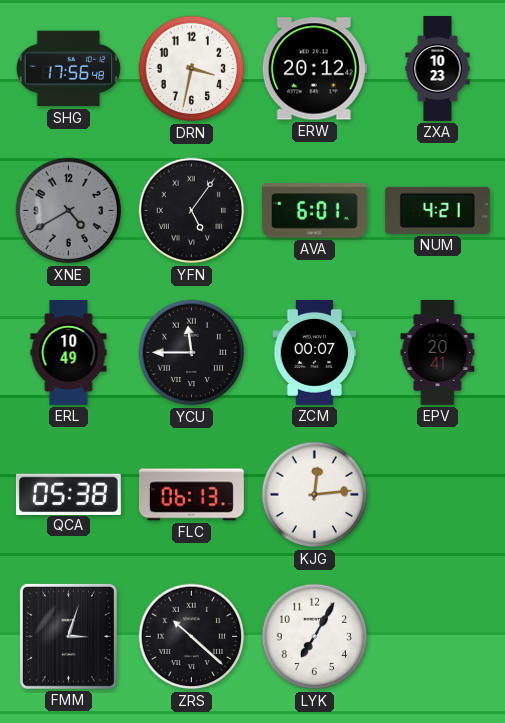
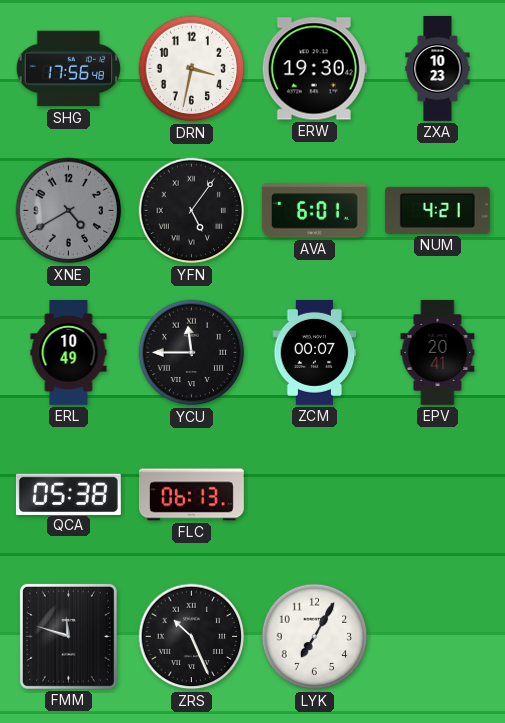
ERW: 20:12 -> 19:30 (314, 69)
KJG: 12:14 -> none (315, 495)
FMM: 3:03 -> 11:48 (68, 636)
ZRS: 10:22 -> 10:26 (192, 637)
